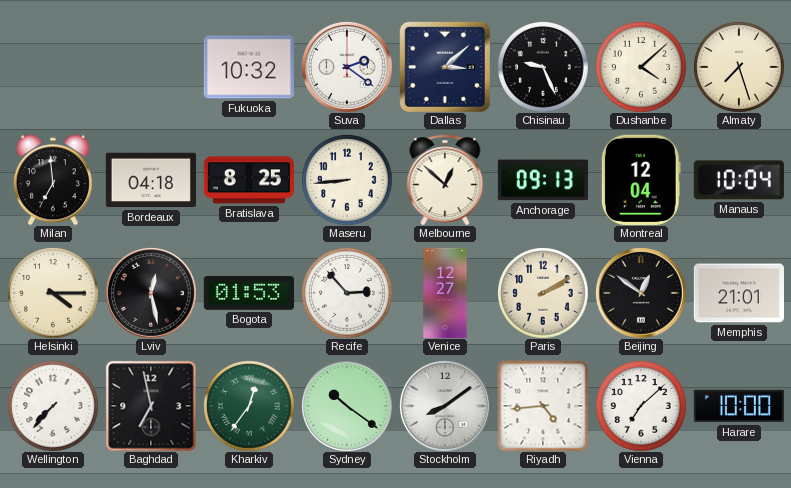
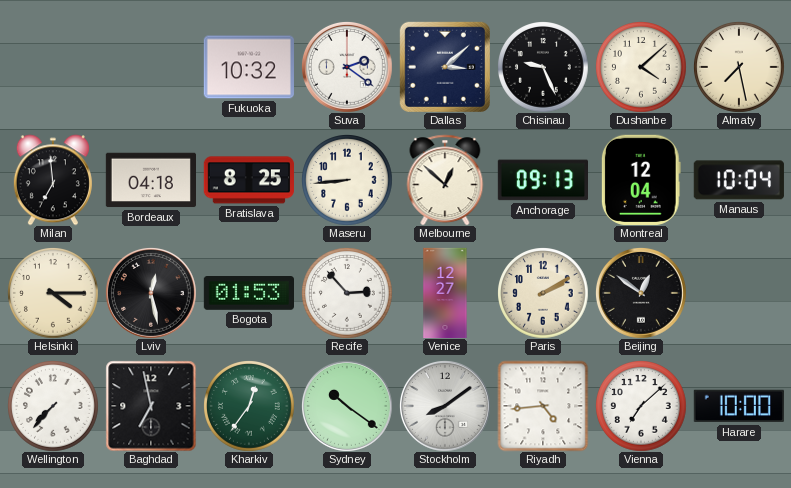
Almaty: 7:27 -> 7:28 (739, 67)
Memphis: 21:01 -> none (738, 293)
